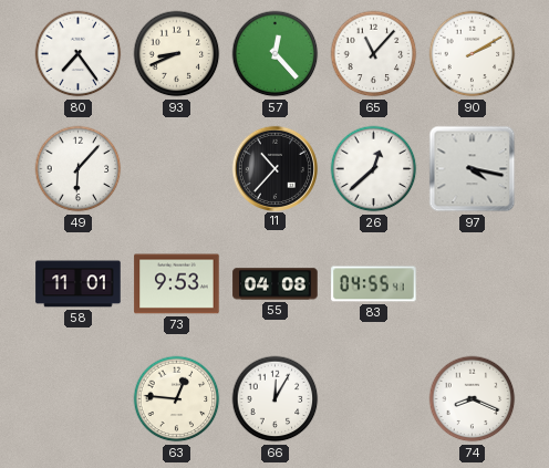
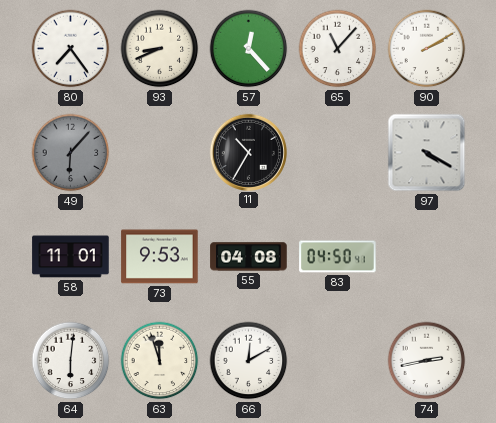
49 dial: white -> grey (71, 153)
11: 10:37 -> 10:35 (248, 152)
26: 12:38 -> none (374, 169)
97: 4:17 -> 4:20 (427, 153)
83: 04:55 -> 04:50 (338, 257)
64: none -> 6:01 (71, 361)
63: 12:46 -> 11:57 (160, 361)
66: 12:05 -> 12:10 (249, 361)
74: 8:19 -> 2:43 (427, 361)
